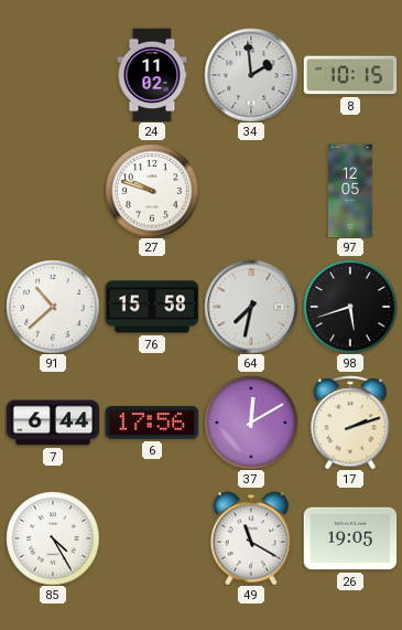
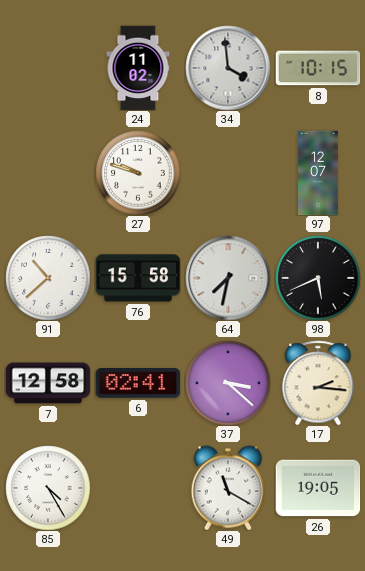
34: 1:59 -> 3:59 (228, 68)
97: 12:05 -> 12:07 (318, 173)
98: 5:42 -> 5:41 (318, 278)
7: 6:44 -> 12:58 (48, 383)
6: 17:56 -> 02:41 (138, 384)
37: 12:10 -> 3:22 (228, 383)
17: 2:12 -> 2:16 (318, 383)
